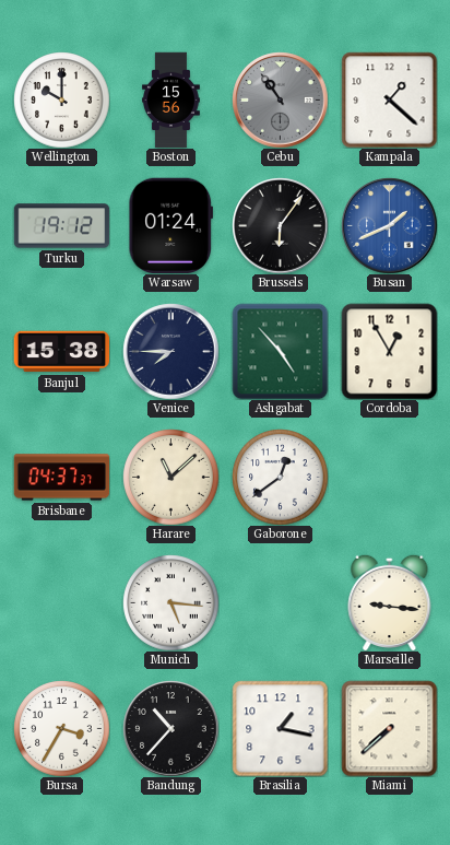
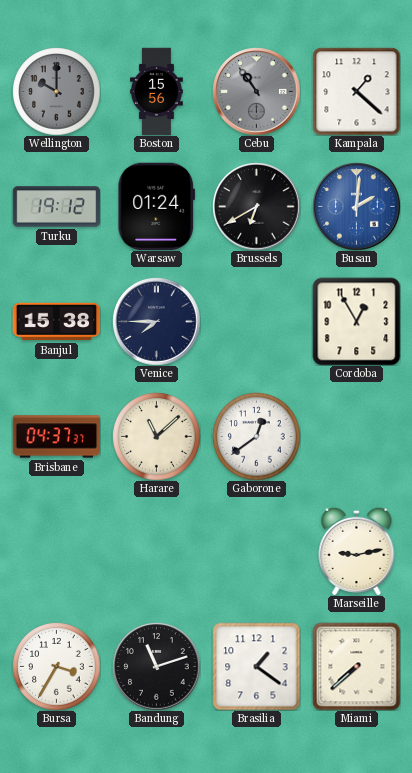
Wellington dial: white -> grey (56, 91)
Brussels: 6:06 -> 6:40 (256, 206)
Busan: 1:41 -> 2:01 (356, 206)
Ashgabat: 4:53 -> none (280, 351)
Munich: 5:16 -> none (170, 602)
Marseille: 9:16 -> 9:13 (357, 551)
Bandung: 10:37 -> 11:12 (156, 666)
Brasilia: 1:17 -> 1:21 (256, 666)
